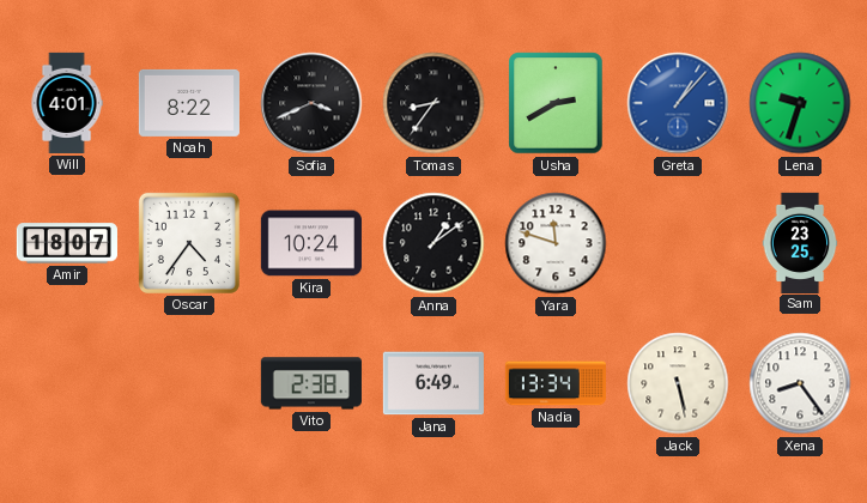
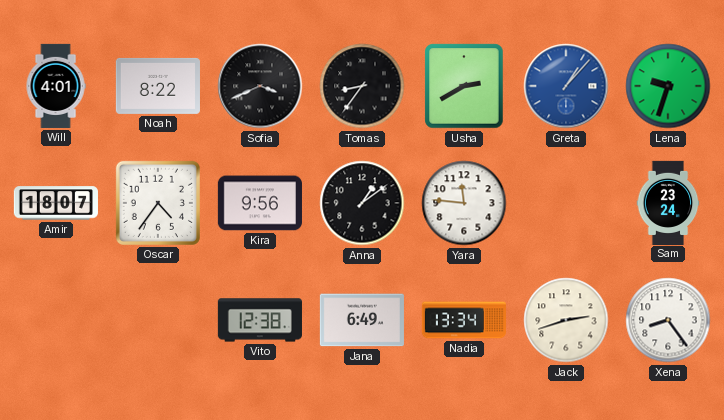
Kira: 10:24 -> 9:56 (260, 203)
Yara: 11:48 -> 11:46 (464, 203)
Sam: 23:25 -> 23:24 (668, 202)
Vito: 2:38 -> 12:38 (260, 320)
Jack: 5:28 -> 2:42 (566, 320)
